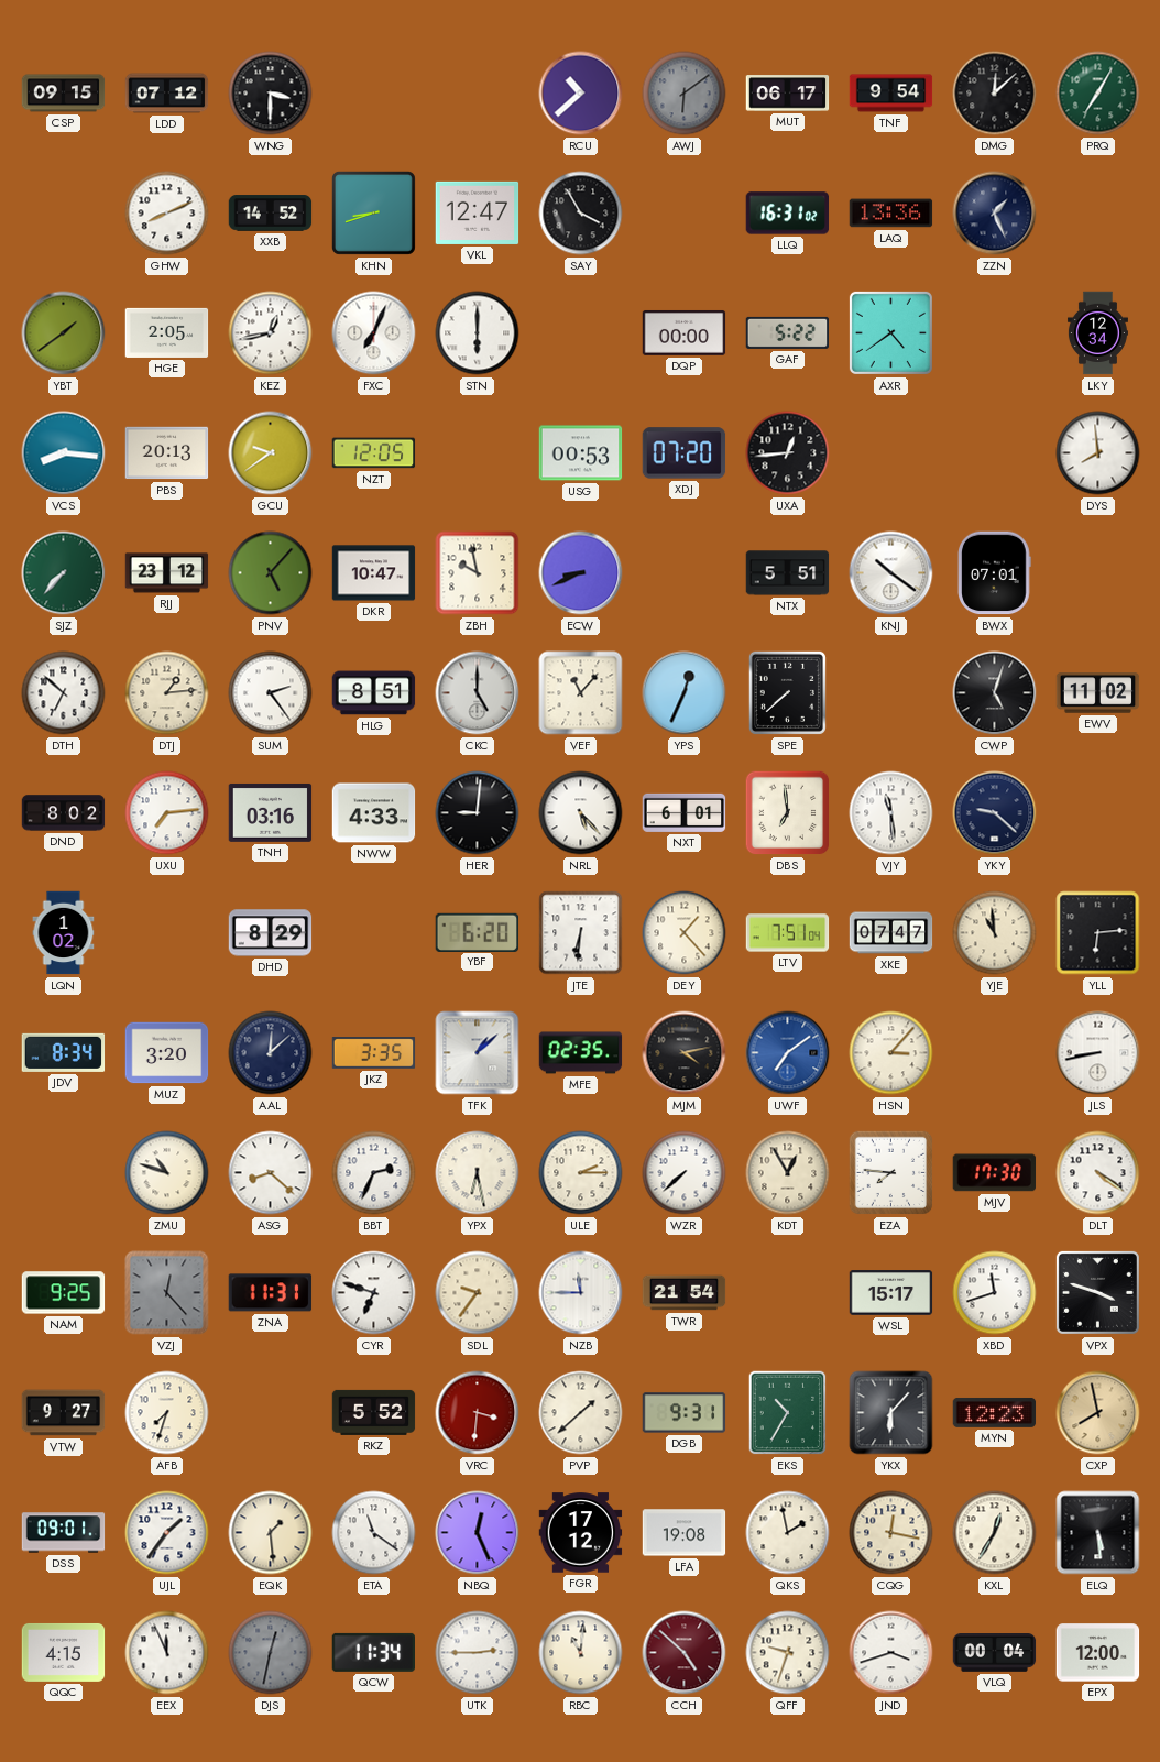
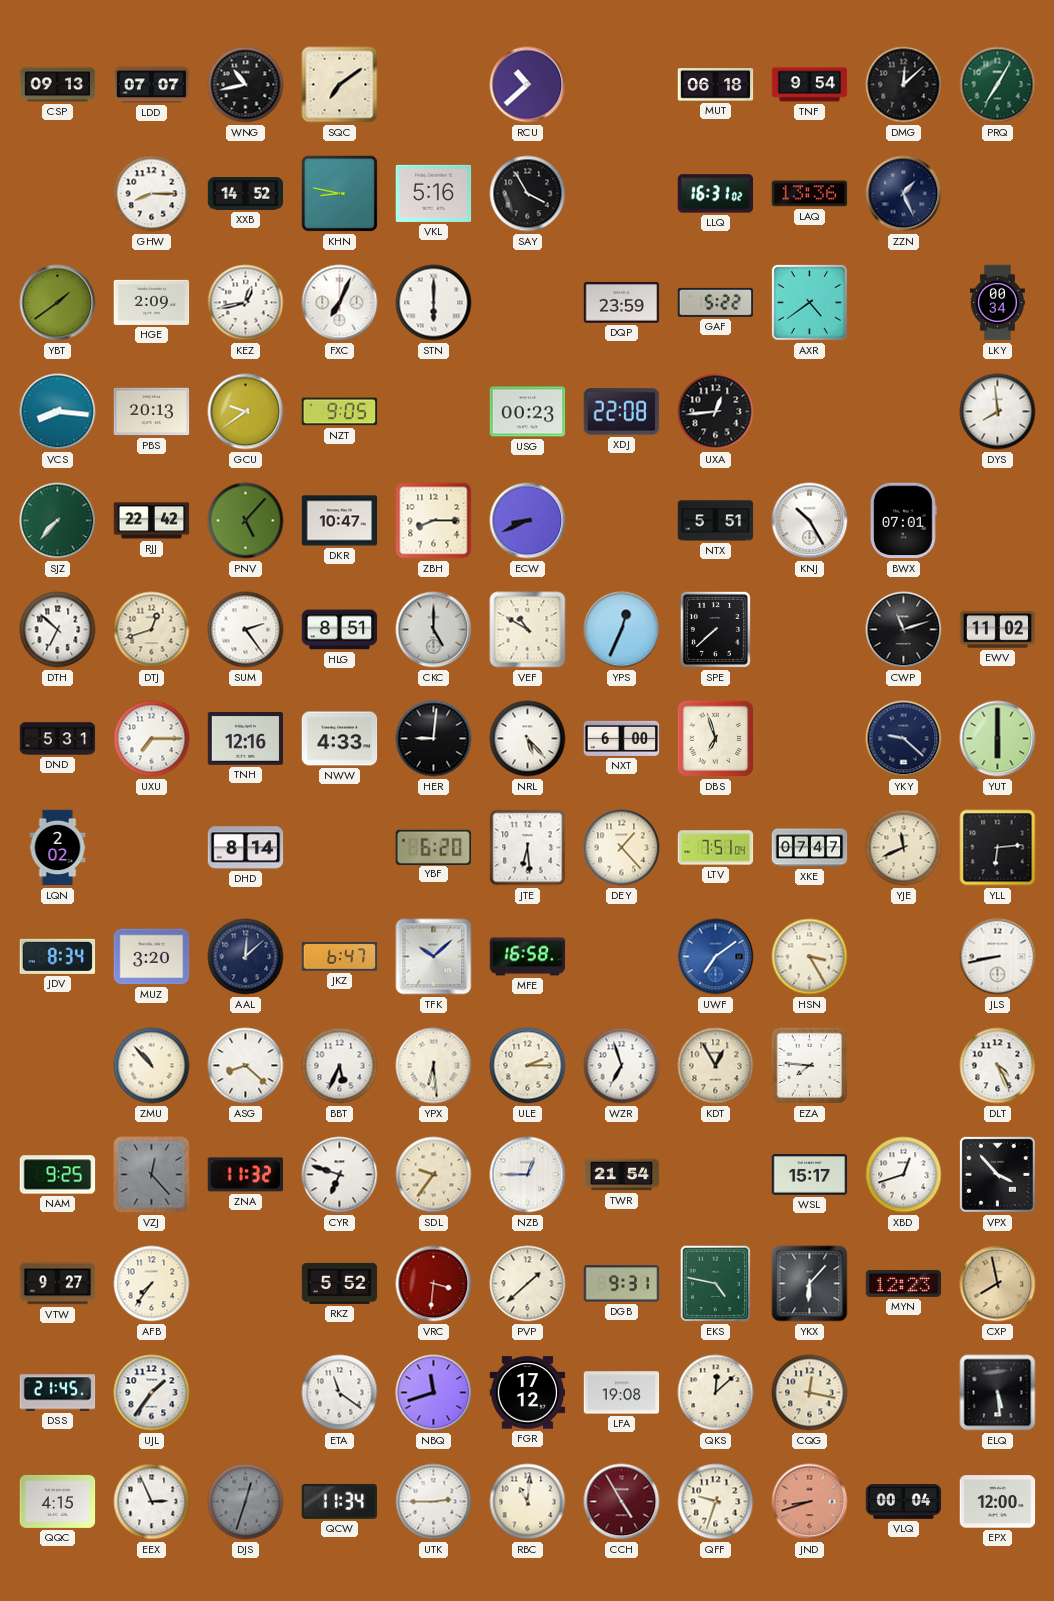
CSP: 09:15 -> 09:13 (58, 85)
LDD: 07:12 -> 07:07 (152, 85)
WNG: 3:30 -> 10:43 (246, 85)
SQC: none -> 7:09 (340, 85)
AWJ: 6:09 -> none (685, 94)
MUT: 06:17 -> 06:18 (716, 85)
GHW: 8:11 -> 8:15 (152, 194)
KHN: 8:42 -> 8:47 (339, 193)
VKL: 12:47 -> 5:16 (434, 193)
HGE: 2:05 -> 2:09 (152, 302)
DQP: 00:00 -> 23:59 (622, 303)
LKY: 12:34 -> 00:34 (997, 303)
NZT: 12:05 -> 9:05 (340, 412)
USG: 00:53 -> 00:23 (528, 412)
XDJ: 07:20 -> 22:08 (622, 412)
RJJ: 23:12 -> 22:42 (152, 521)
ZBH: 9:58 -> 8:15 (434, 521)
KNJ: 10:21 -> 10:25 (810, 521)
DTJ: 1:14 -> 12:42 (152, 630)
VEF: 11:07 -> 10:50 (528, 630)
CWP: 5:03 -> 11:12 (904, 630)
DND: 8:02 -> 5:31 (58, 739)
UXU: 7:14 -> 7:15 (152, 739)
TNH: 03:16 -> 12:16 (246, 738)
NXT: 6:01 -> 6:00 (622, 738)
DBS: 6:59 -> 6:57 (716, 739)
VJY: 11:29 -> none (891, 813)
YUT: none -> 6:00 (998, 739)
LQN: 1:02 -> 2:02 (58, 848)
DHD: 8:29 -> 8:14 (246, 848)
JTE: 6:31 -> 6:29 (528, 848)
YJE: 10:59 -> 11:41 (904, 848)
JKZ: 3:35 -> 6:47 (340, 957)
TFK: 1:08 -> 10:08 (434, 957)
MFE: 02:35 -> 16:58 (528, 957)
MJM: 4:13 -> none (685, 1053)
HSN: 3:07 -> 3:25 (810, 957)
ZMU: 10:48 -> 10:53 (152, 1066)
BBT: 2:34 -> 5:34 (340, 1066)
YPX: 6:28 -> 6:29 (434, 1066)
WZR: 7:38 -> 6:57 (622, 1066)
MJV: 17:30 -> none (995, 1173)
DLT: 4:21 -> 4:26 (998, 1066)
ZNA: 11:31 -> 11:32 (246, 1175)
NZB: 11:45 -> 12:45 (528, 1175)
XBD: 11:42 -> 12:42 (904, 1175)
VPX: 3:48 -> 3:53 (997, 1174)
AFB: 7:33 -> 7:36 (152, 1284)
EKS: 10:35 -> 4:47 (716, 1284)
DSS: 09:01 -> 21:45 (58, 1393)
EQK: 1:29 -> none (271, 1533)
NBQ: 12:26 -> 11:42 (434, 1393)
QKS: 1:58 -> 12:08 (716, 1393)
KXL: 12:35 -> none (995, 1533)
EEX: 11:56 -> 2:56 (152, 1502)
DJS: 12:32 -> 12:33 (246, 1502)
CCH: 4:52 -> 4:55 (622, 1502)
JND: 3:42 -> 8:42 (810, 1502)
JND dial: white -> salmon (810, 1502)
